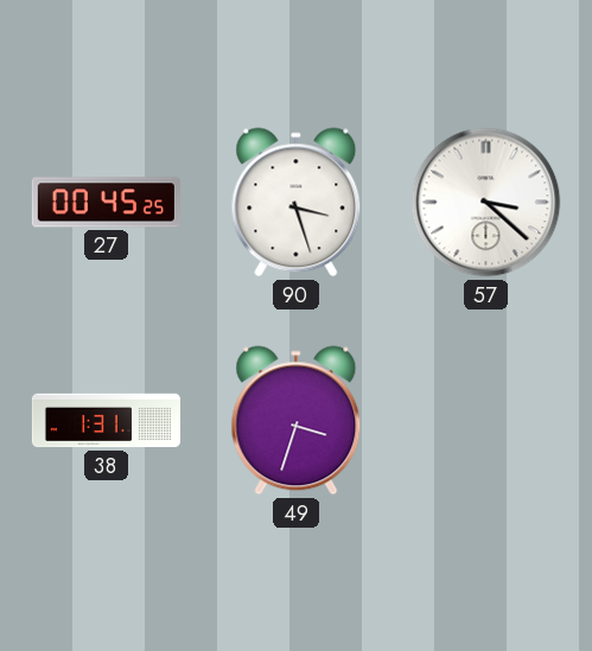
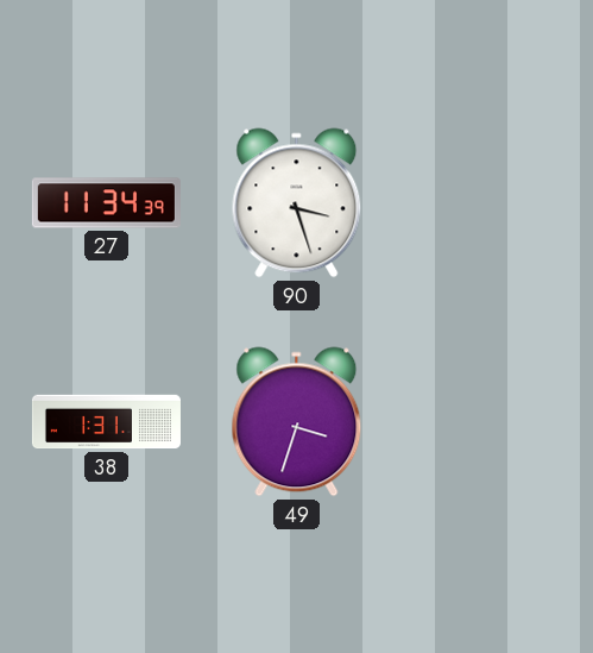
27: 00:45 -> 11:34 (106, 203)
57: 3:22 -> none (486, 203)
